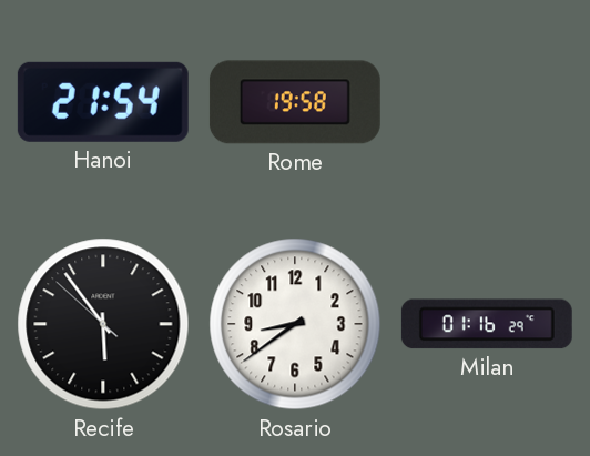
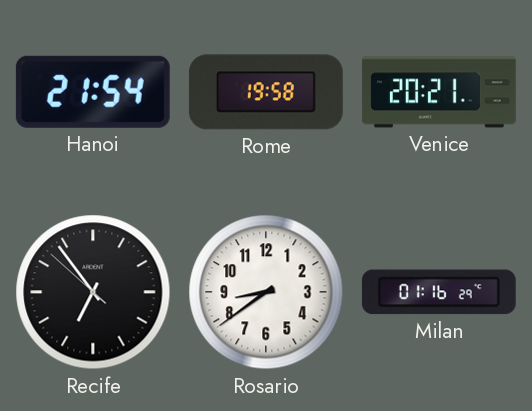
Venice: none -> 20:21 (439, 92)
Recife: 5:53 -> 6:53 (93, 292)
